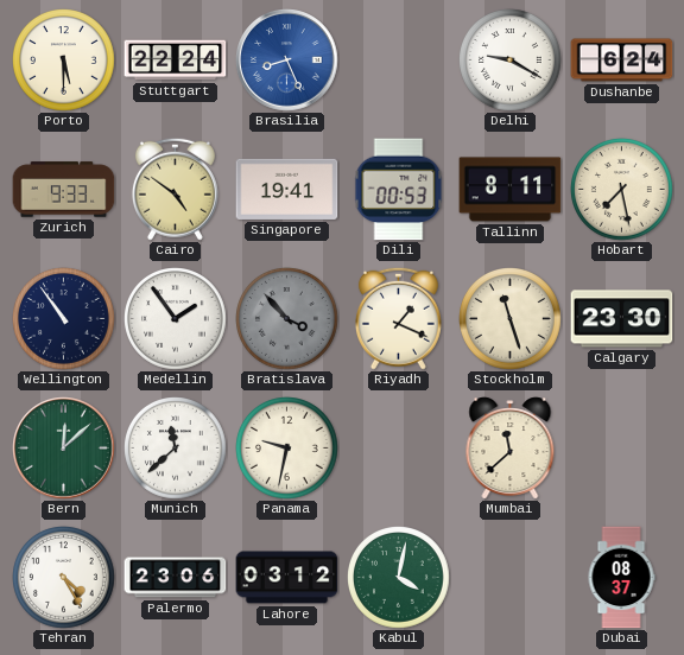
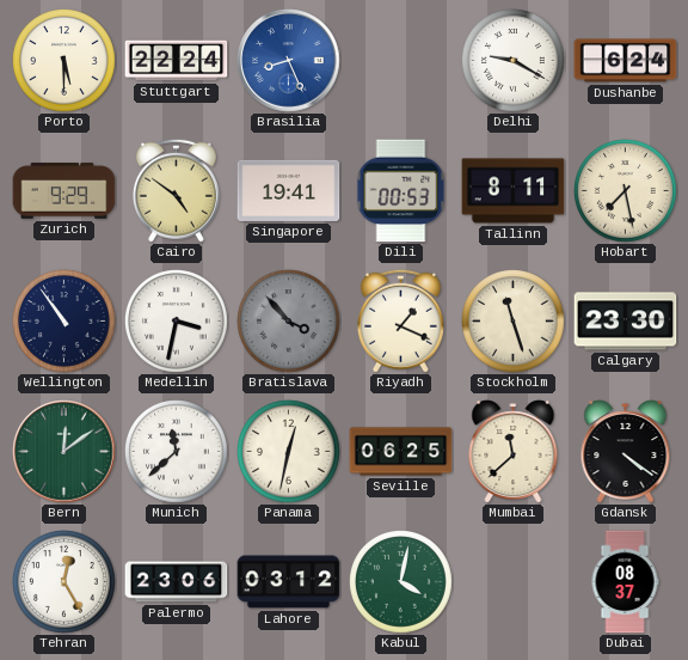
Zurich: 9:33 -> 9:29 (64, 191)
Medellin: 1:54 -> 3:32 (177, 322)
Bern: 12:08 -> 12:09 (64, 452)
Panama: 9:32 -> 12:32 (289, 452)
Seville: none -> 06:25 (401, 452)
Gdansk: none -> 4:21 (626, 452)
Tehran: 4:25 -> 12:25 (64, 582)
